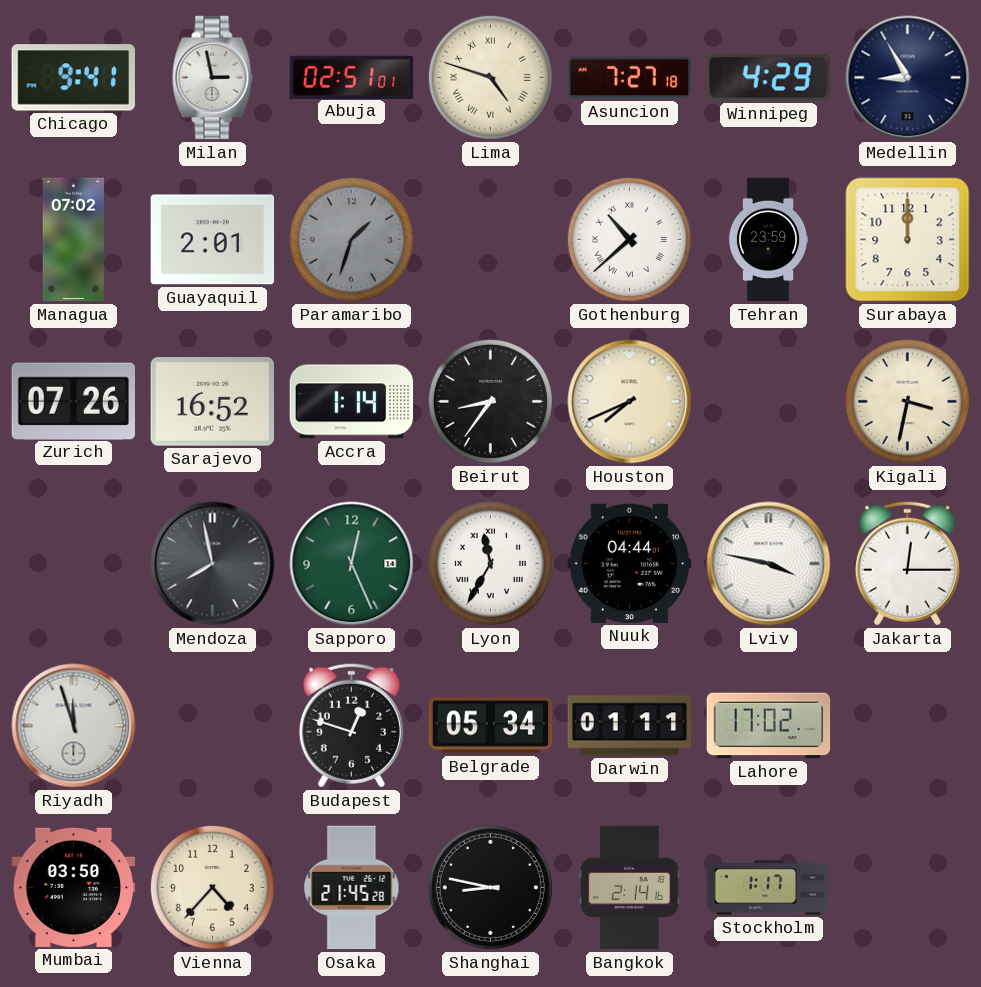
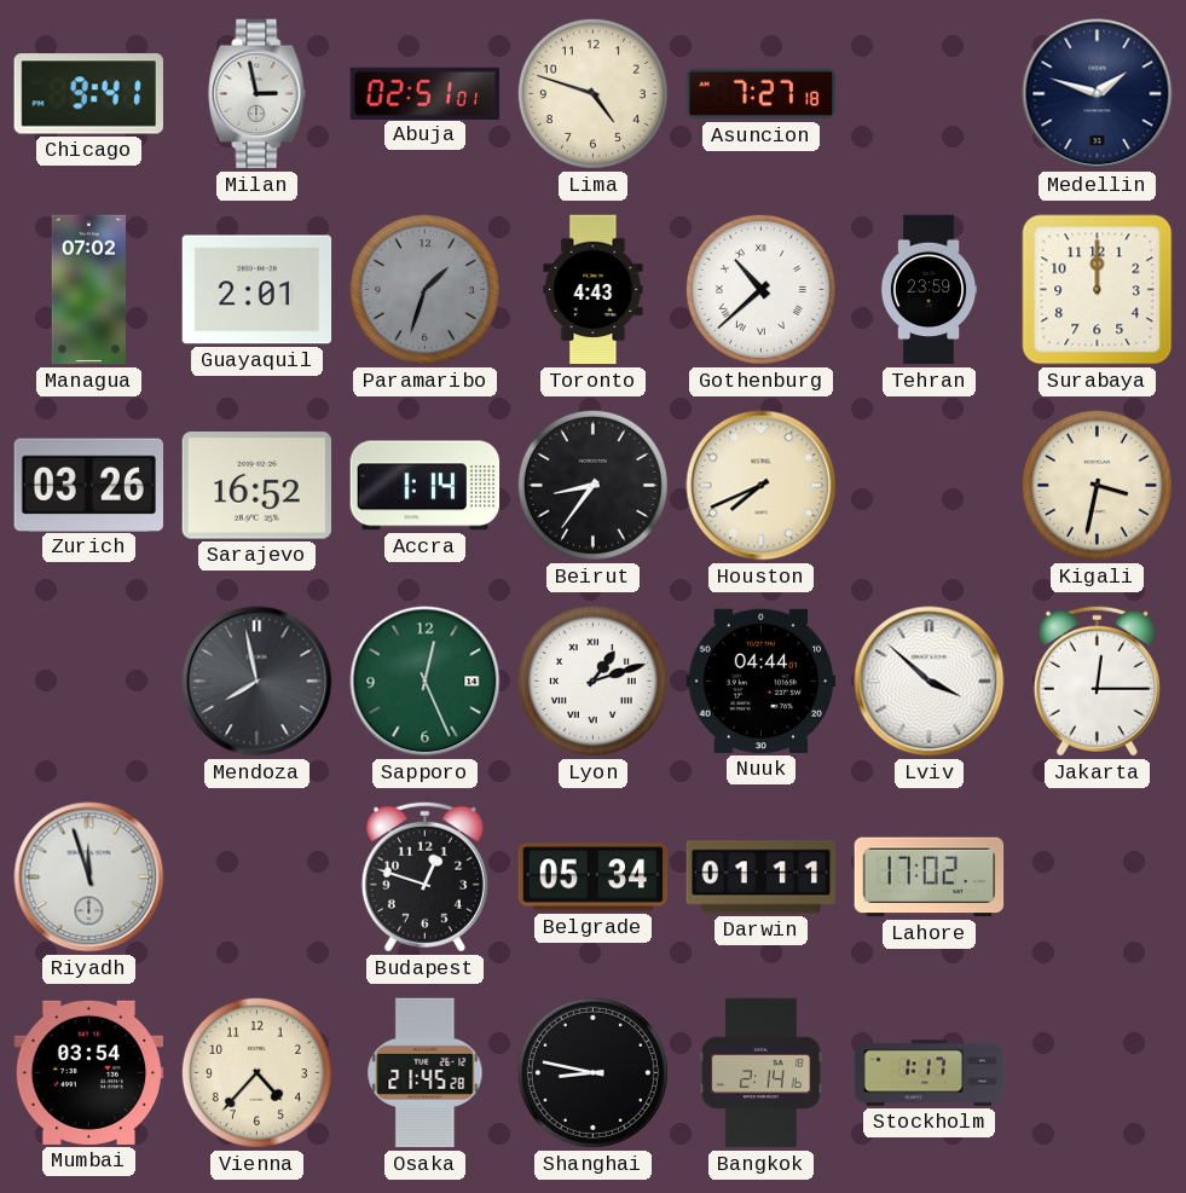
Lima numerals: Roman -> Arabic (592, 93)
Winnipeg: 4:29 -> none (768, 78)
Medellin: 8:55 -> 1:48 (1098, 94)
Toronto: none -> 4:43 (594, 290)
Zurich: 07:26 -> 03:26 (88, 485)
Lyon: 11:35 -> 1:12 (592, 681)
Lviv: 3:47 -> 3:52 (930, 682)
Mumbai: 03:50 -> 03:54 (89, 1072)
